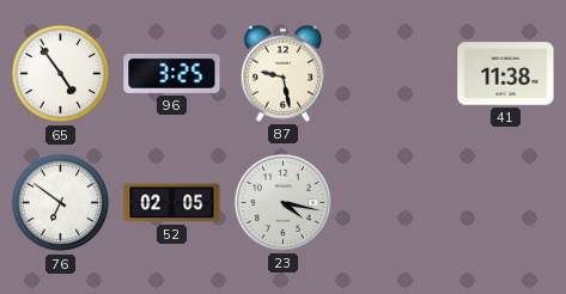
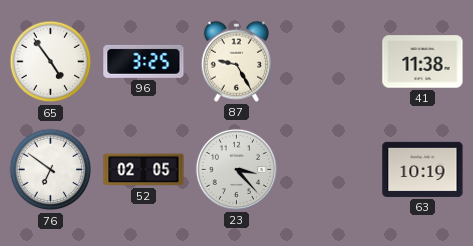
87: 9:28 -> 9:25 (236, 61)
23: 4:17 -> 3:23 (236, 169)
63: none -> 10:19 (423, 169)
